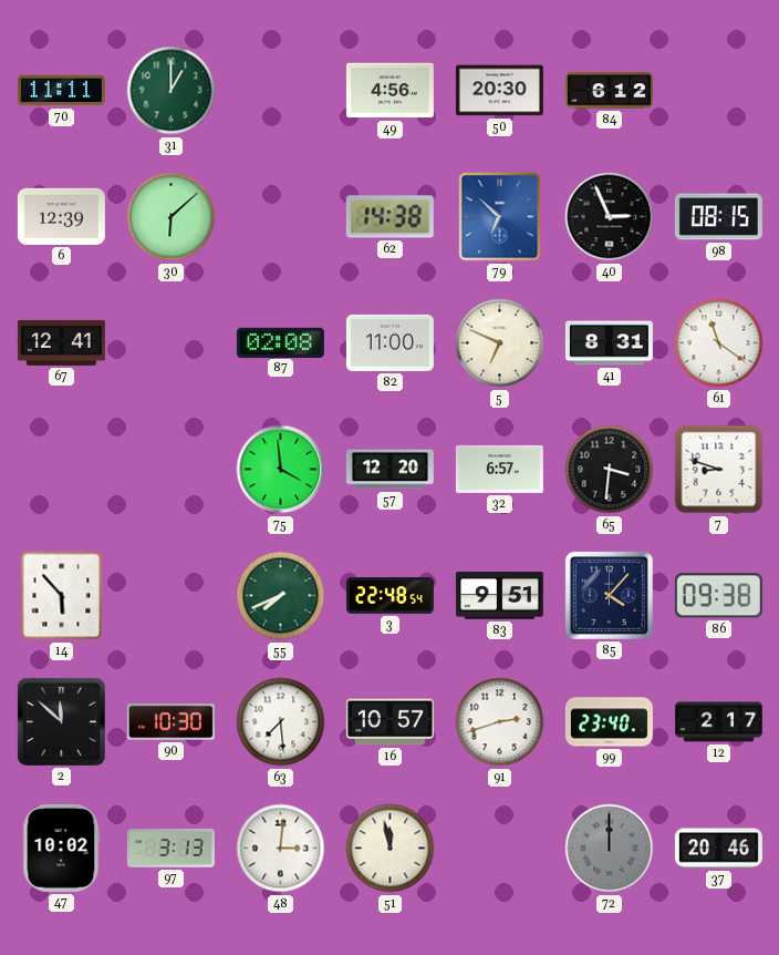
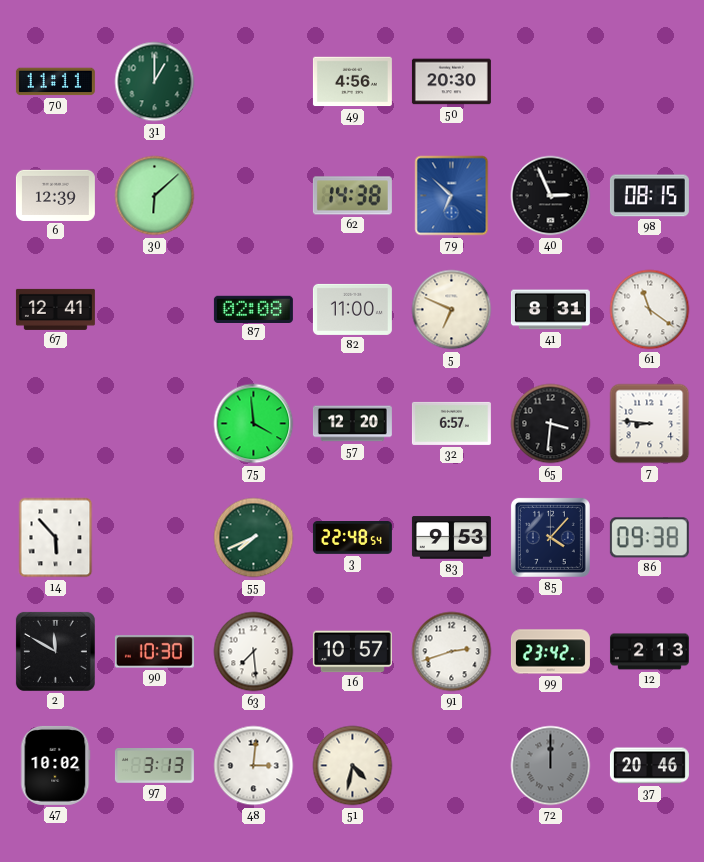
84: 6:12 -> none (609, 91)
7: 8:48 -> 8:46 (650, 424)
83: 9:51 -> 9:53 (451, 538)
2: 11:52 -> 11:50 (55, 651)
99: 23:40 -> 23:42 (550, 652)
12: 2:17 -> 2:13 (649, 652)
51: 11:58 -> 4:32 (353, 766)
